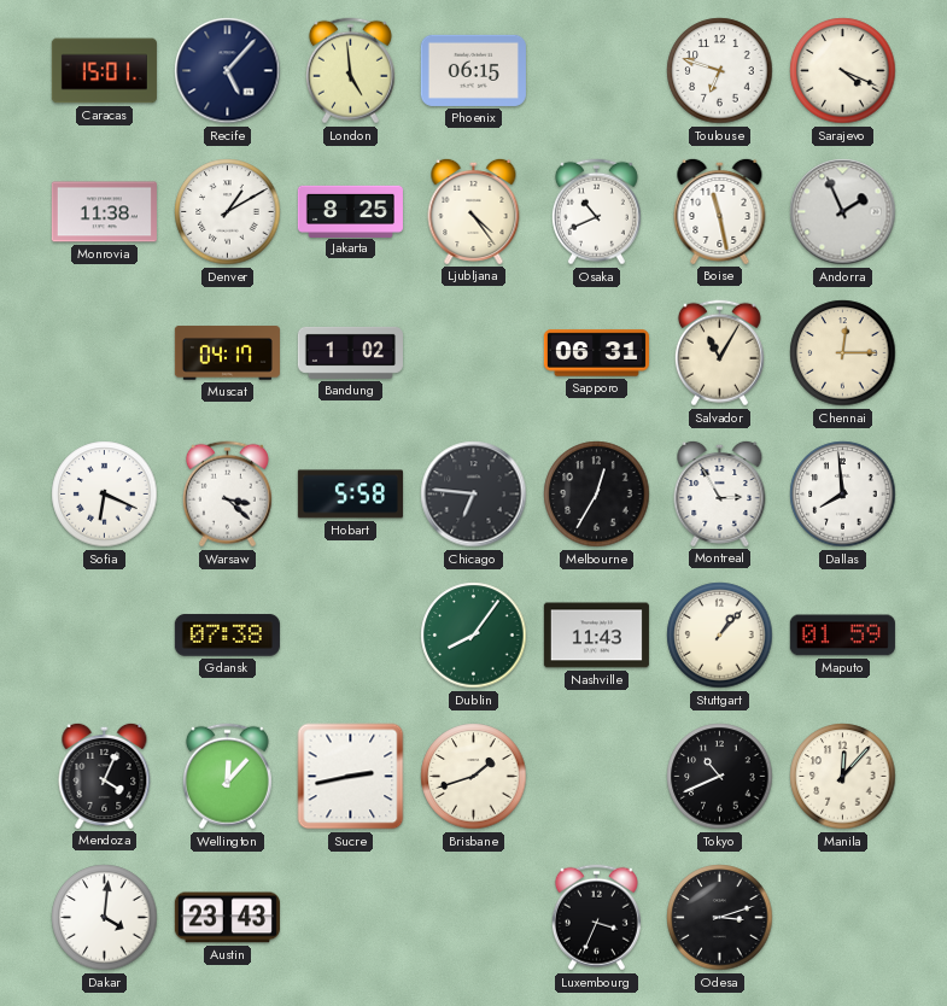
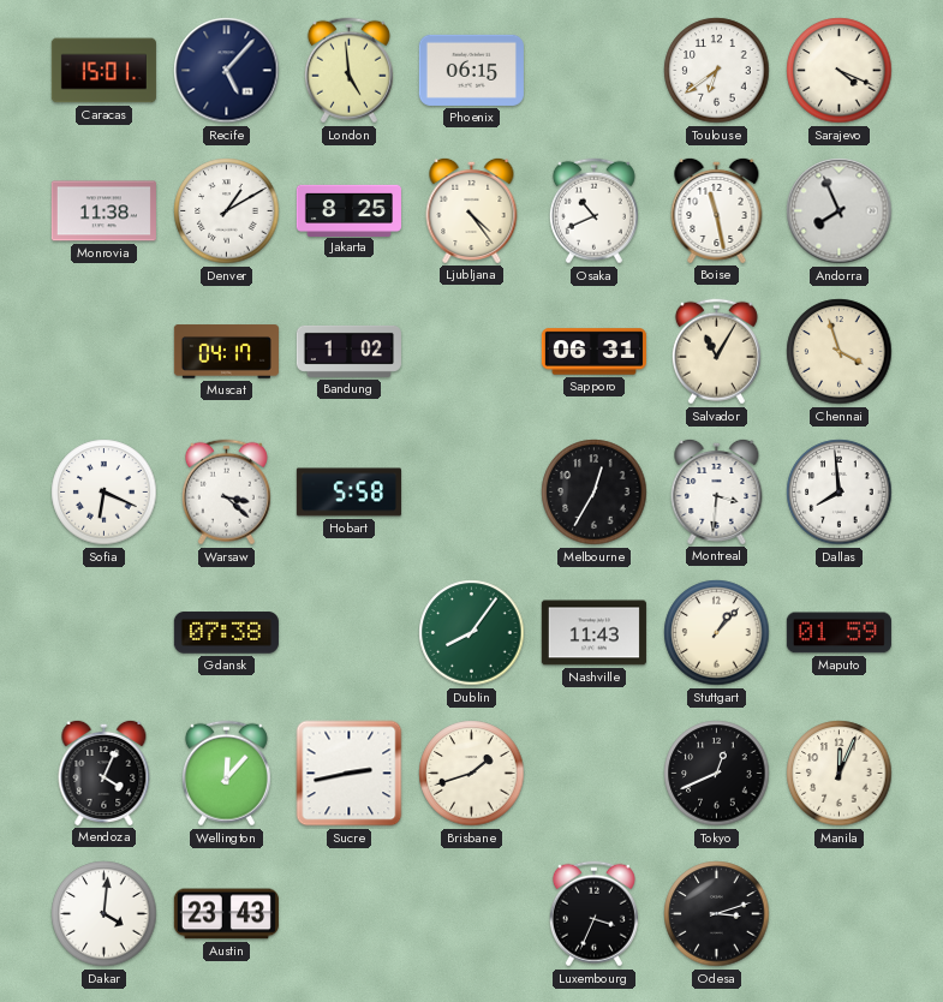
Toulouse: 6:48 -> 6:39 (717, 71)
Andorra: 1:56 -> 7:56 (840, 211)
Chennai: 12:15 -> 3:57 (840, 352)
Chicago: 6:46 -> none (474, 495)
Montreal: 2:55 -> 3:31 (717, 491)
Tokyo: 10:41 -> 12:41 (717, 774)
Manila: 12:07 -> 12:04 (840, 774)
